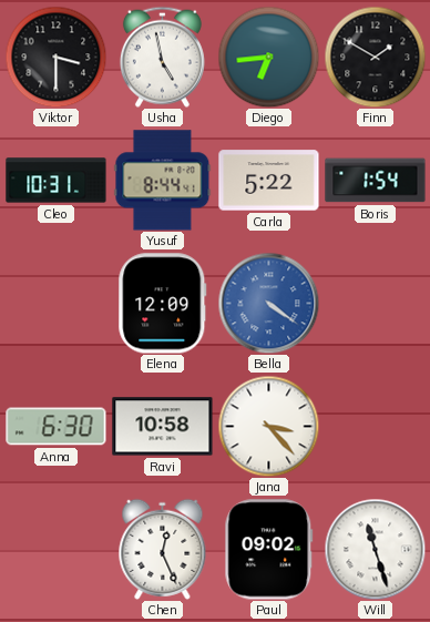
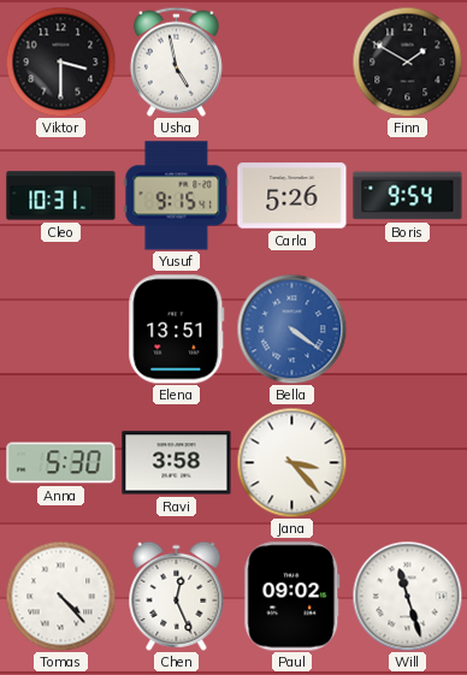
Diego: 6:44 -> none (268, 57)
Yusuf: 8:44 -> 9:15 (177, 196)
Carla: 5:22 -> 5:26 (292, 196)
Boris: 1:54 -> 9:54 (408, 196)
Elena: 12:09 -> 13:51 (177, 330)
Anna: 6:30 -> 5:30 (61, 463)
Ravi: 10:58 -> 3:58 (177, 463)
Tomas: none -> 4:23 (60, 596)
